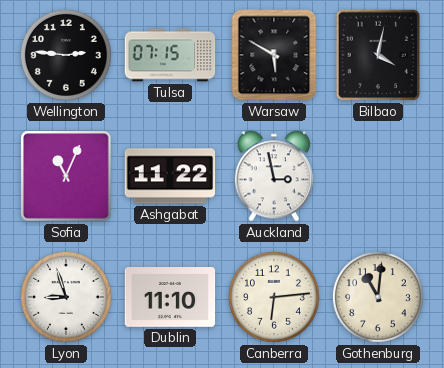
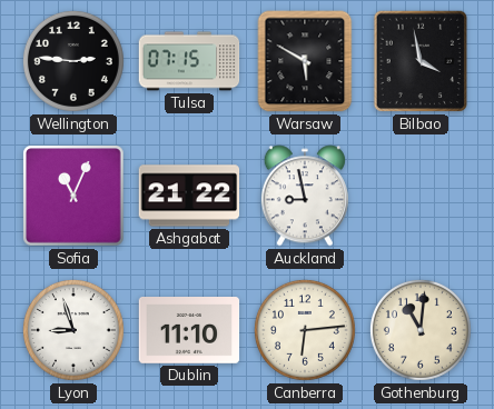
Bilbao: 4:02 -> 3:58 (421, 61)
Ashgabat: 11:22 -> 21:22 (189, 196)
Auckland: 2:58 -> 8:58 (305, 196)
